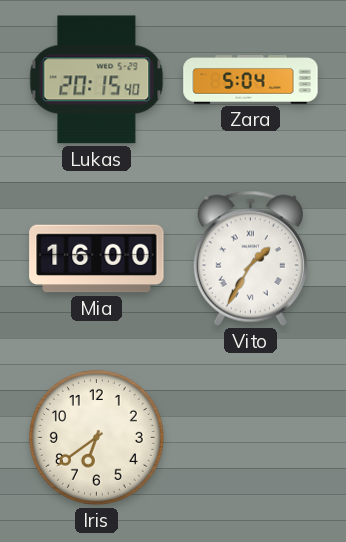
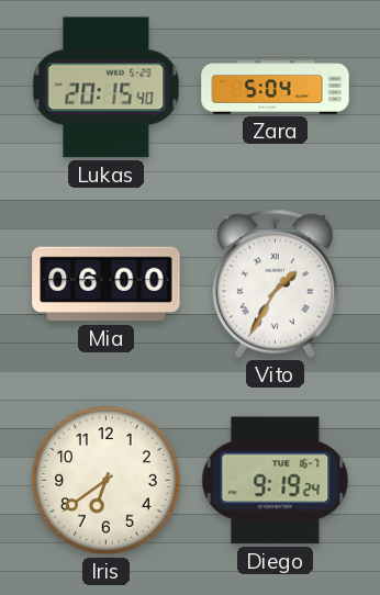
Mia: 16:00 -> 06:00 (107, 284)
Diego: none -> 9:19 (276, 481)
